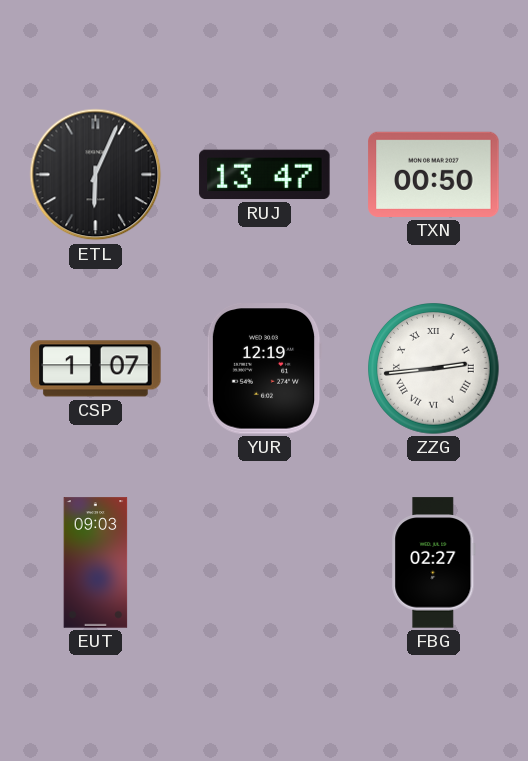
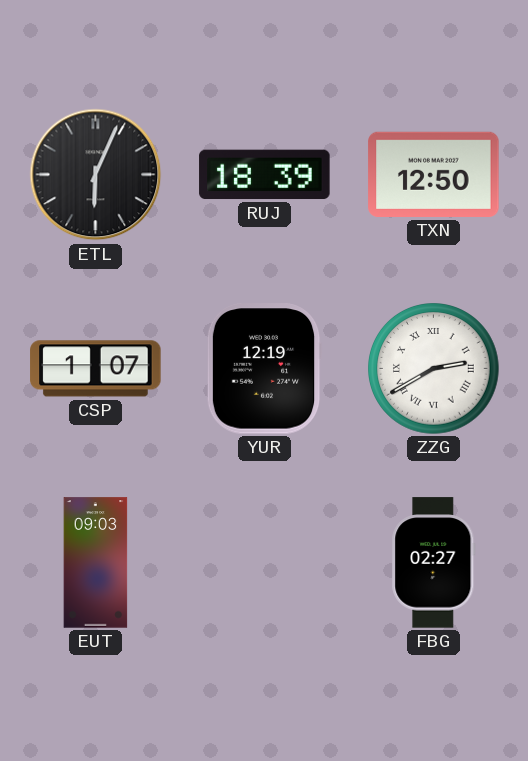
RUJ: 13:47 -> 18:39 (265, 175)
TXN: 00:50 -> 12:50 (434, 174)
ZZG: 2:44 -> 2:40 (434, 369)
